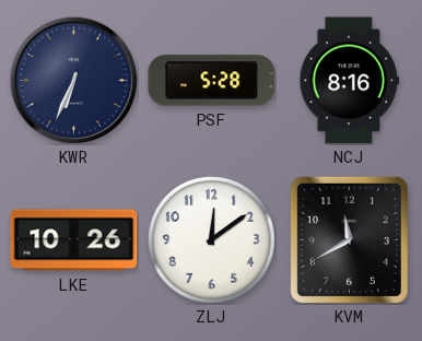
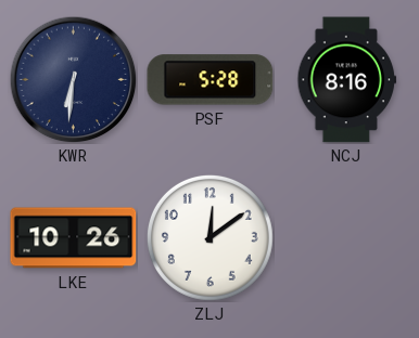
KWR: 6:34 -> 6:31 (73, 79)
KVM: 11:40 -> none (349, 239)
